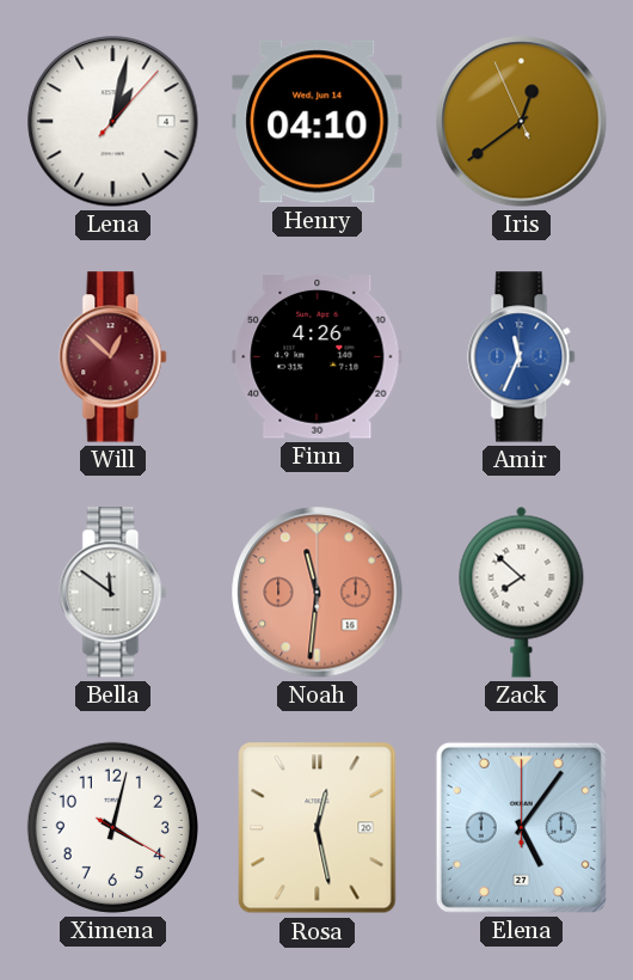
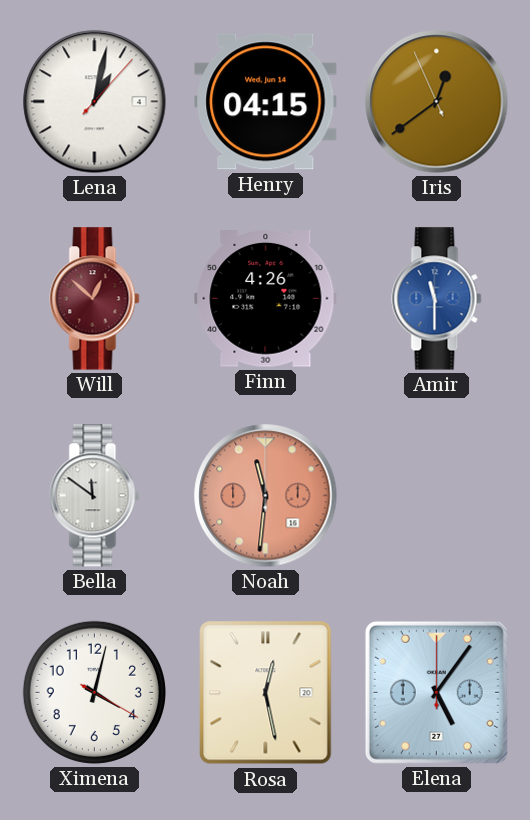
Henry: 04:10 -> 04:15 (266, 102)
Amir: 11:34 -> 11:30 (437, 299)
Zack: 7:52 -> none (522, 592)
